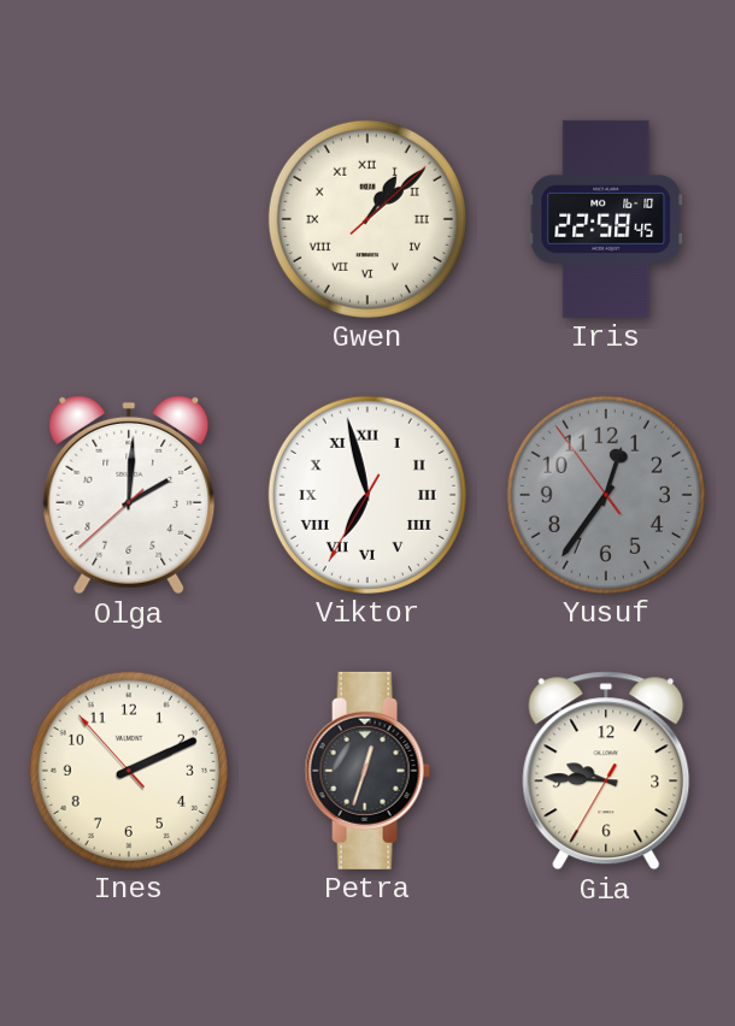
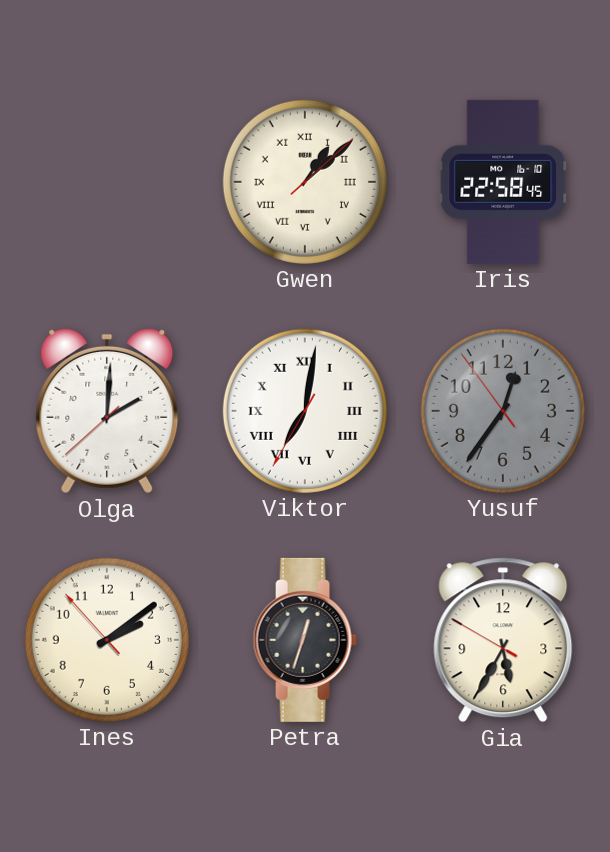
Viktor: 6:57 -> 7:01 (305, 411)
Ines: 2:10 -> 2:08 (107, 640)
Gia: 9:45 -> 5:34 (503, 640)
